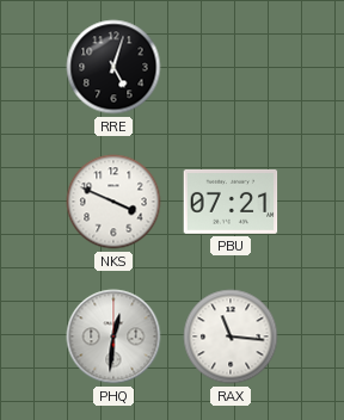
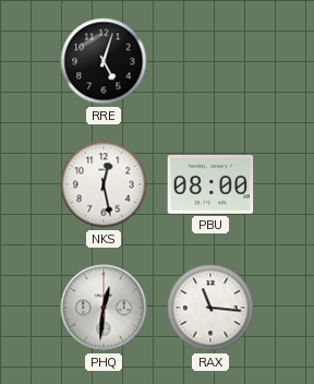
NKS: 3:49 -> 12:28 (104, 184)
PBU: 07:21 -> 08:00 (210, 184)
